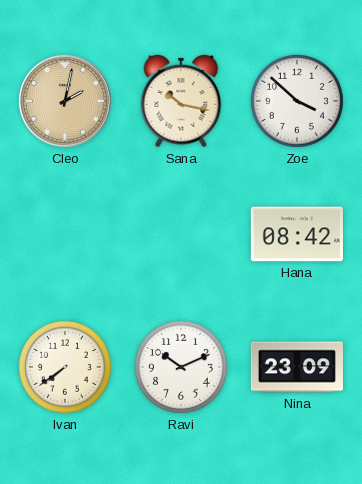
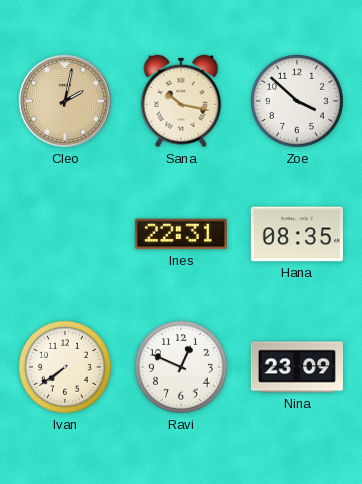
Ines: none -> 22:31 (181, 234)
Hana: 08:42 -> 08:35 (297, 234)
Ravi: 10:11 -> 12:49 (182, 368)
